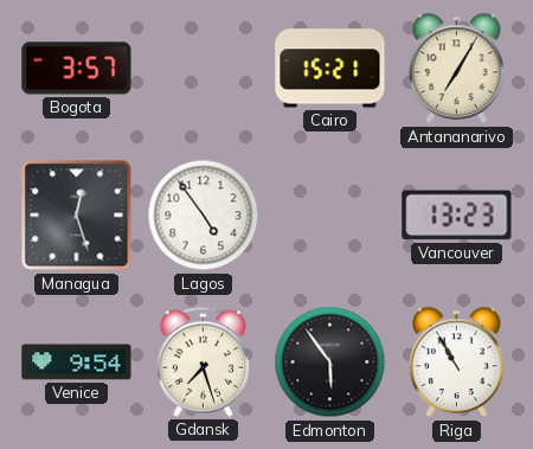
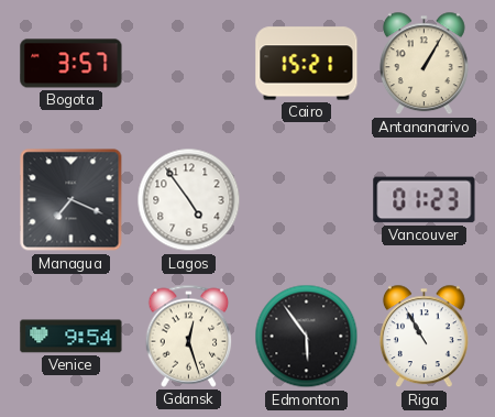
Antananarivo: 7:05 -> 1:05 (424, 64)
Managua: 12:27 -> 7:19 (71, 200)
Vancouver: 13:23 -> 01:23 (425, 200)
Gdansk: 7:27 -> 12:27 (189, 336)
